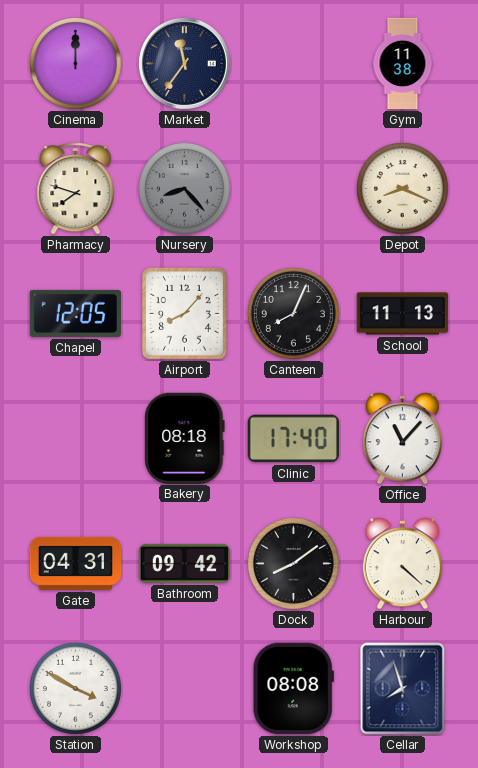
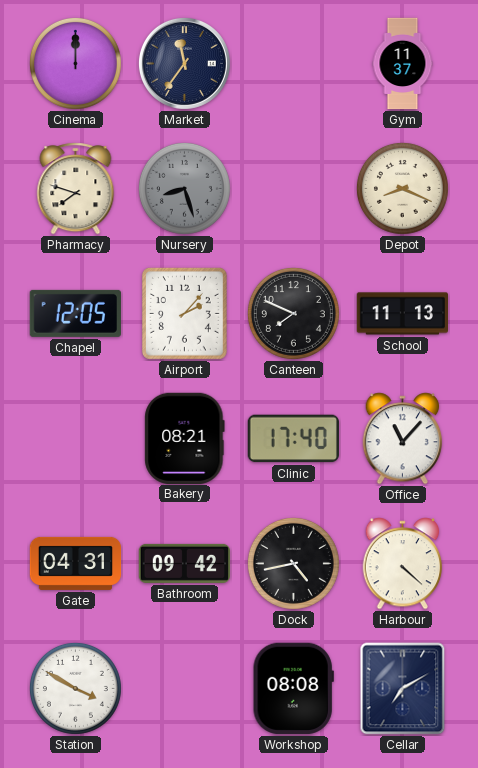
Gym: 11:38 -> 11:37 (403, 64)
Nursery: 8:23 -> 8:27 (184, 188)
Airport: 8:07 -> 2:07 (184, 313)
Canteen: 8:04 -> 7:49 (293, 313)
Bakery: 08:18 -> 08:21 (185, 438)
Dock: 8:09 -> 4:43 (293, 563)
Cellar: 7:57 -> 7:10 (403, 689)
